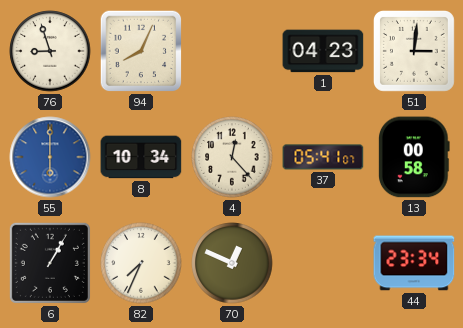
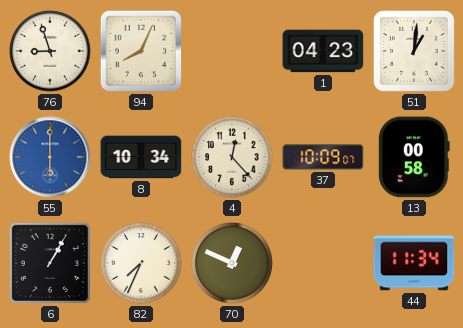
51: 3:01 -> 1:01 (414, 51)
37: 05:41 -> 10:09 (323, 157)
44: 23:34 -> 11:34 (414, 263)
